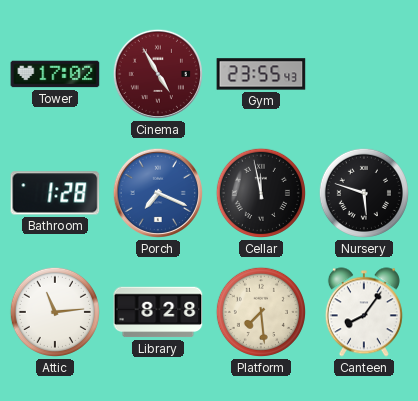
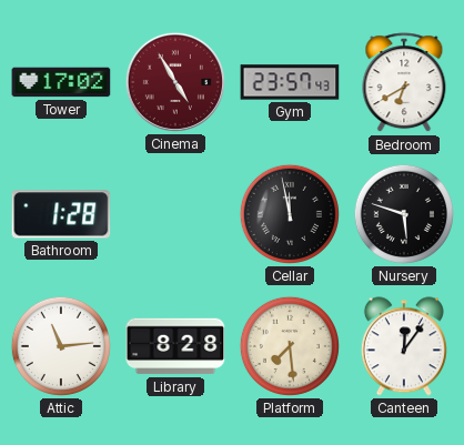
Gym: 23:55 -> 23:57 (290, 82)
Bedroom: none -> 6:40 (404, 83)
Porch: 7:19 -> none (158, 193)
Canteen: 8:06 -> 12:06 (404, 346)
